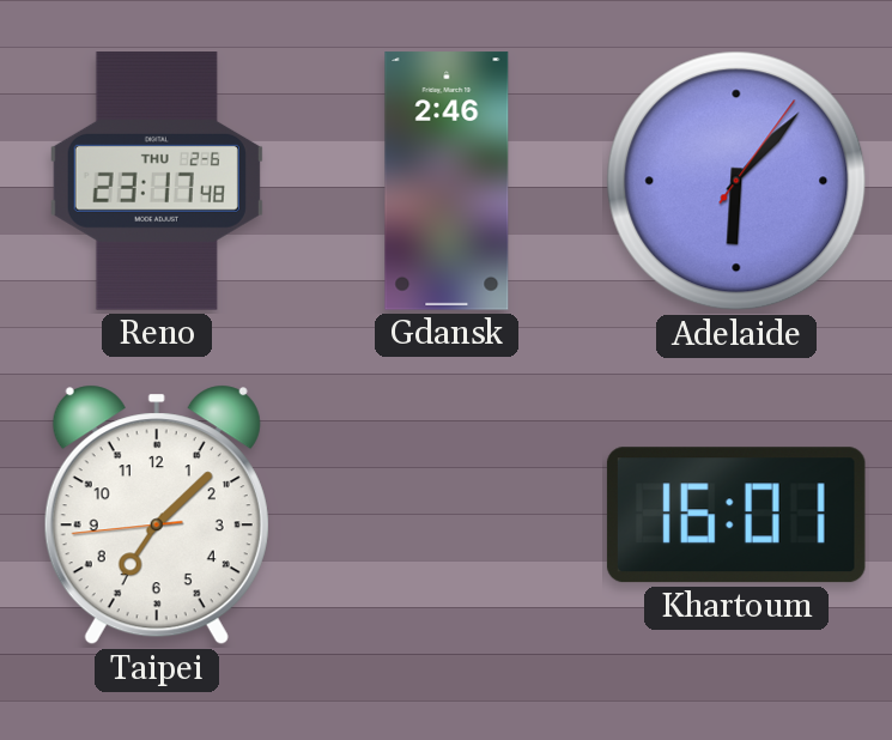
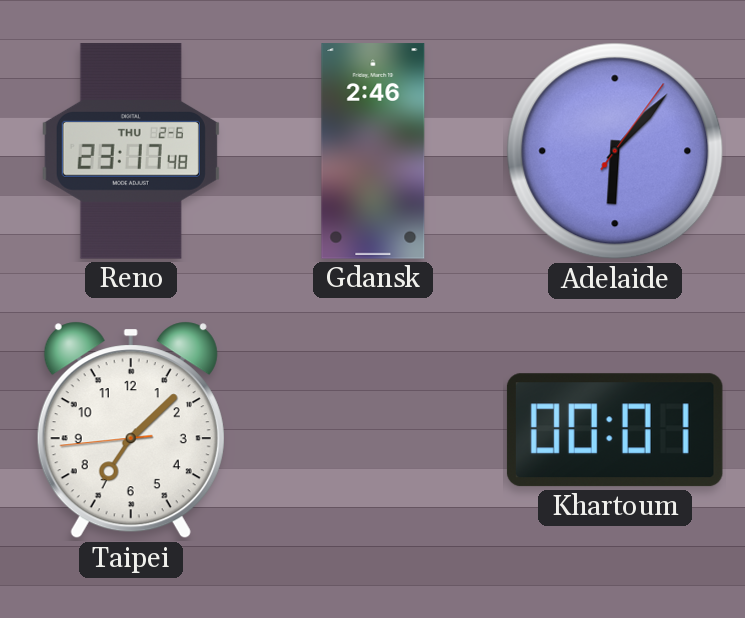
Khartoum: 16:01 -> 00:01 (615, 430)
